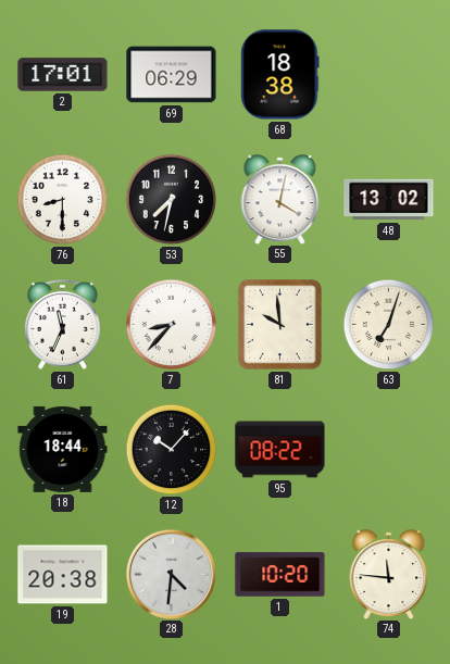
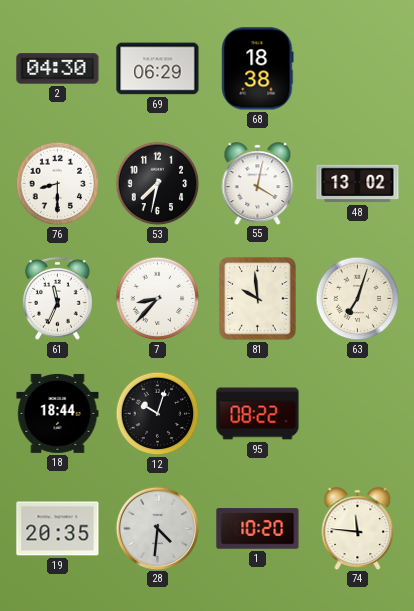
2: 17:01 -> 04:30 (58, 69)
12: 10:07 -> 10:03 (158, 414)
19: 20:38 -> 20:35 (58, 529)
